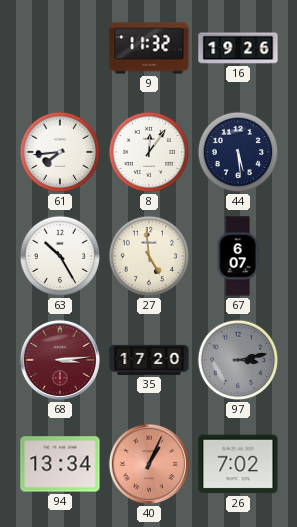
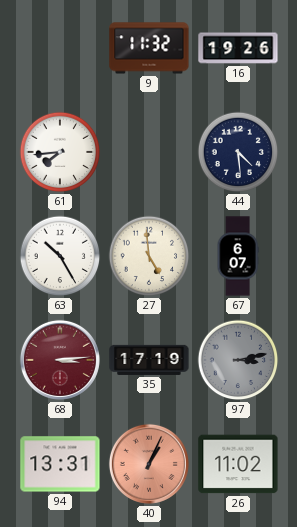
8: 12:06 -> none (149, 152)
44: 5:29 -> 4:29 (238, 152)
35: 17:20 -> 17:19 (149, 360)
94: 13:34 -> 13:31 (60, 464)
26: 7:02 -> 11:02 (238, 464)
